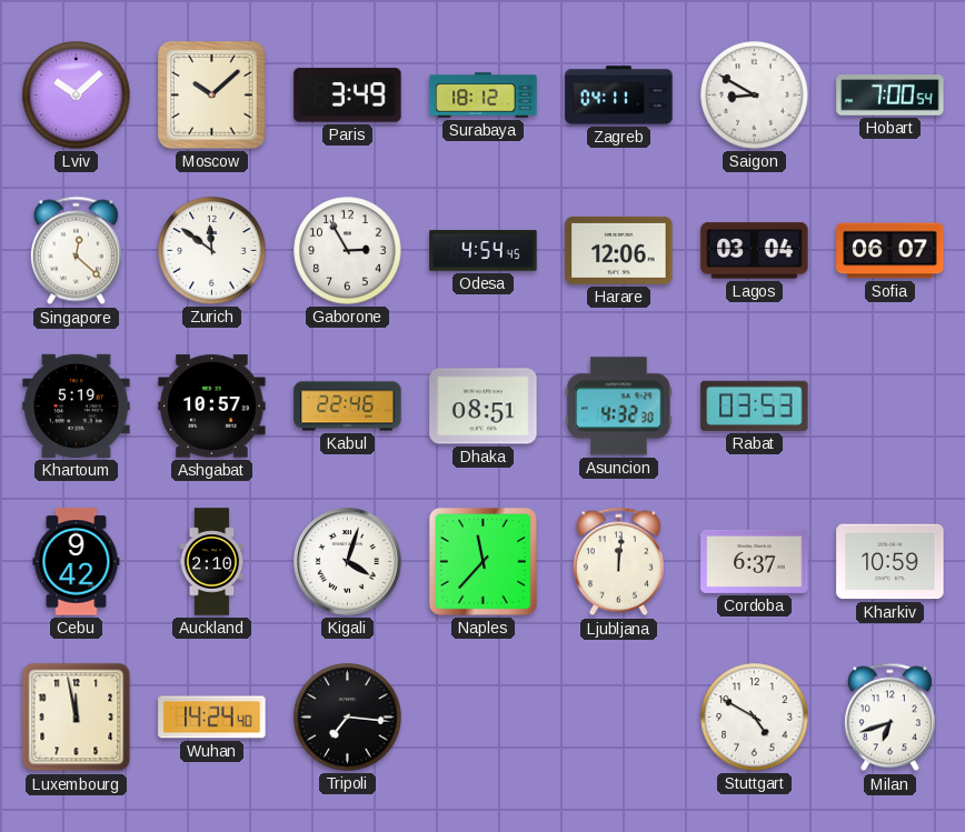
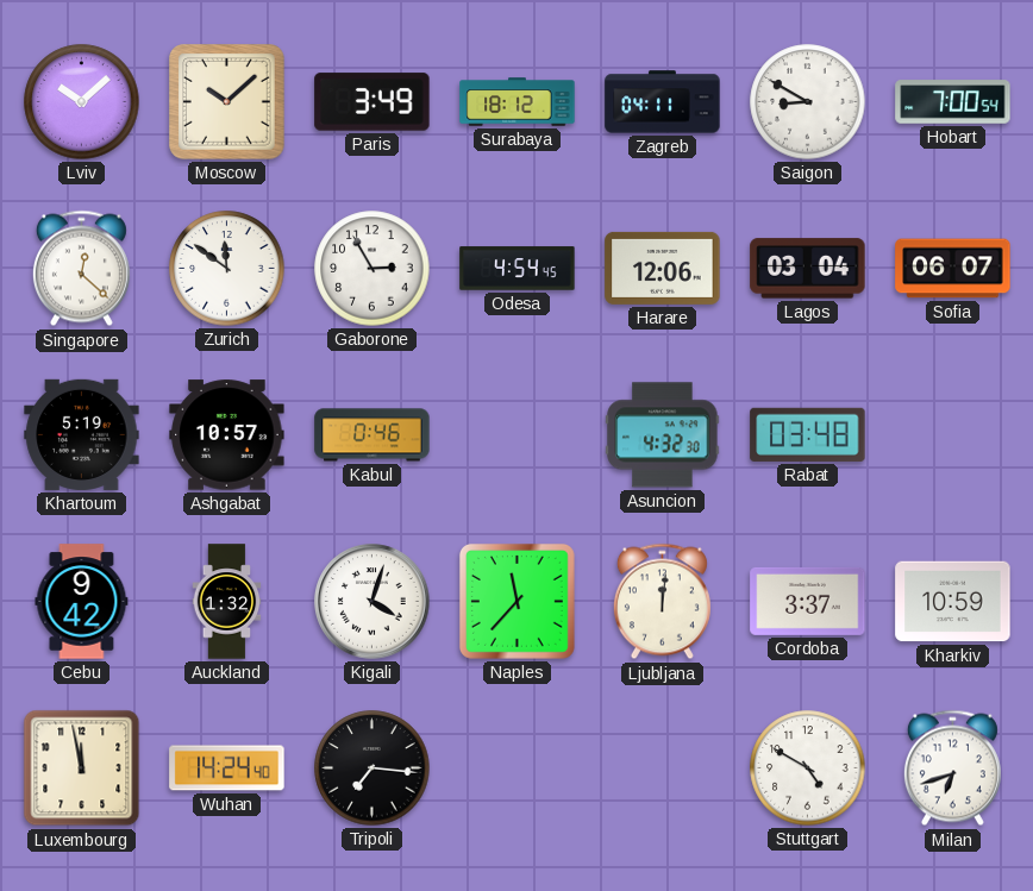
Kabul: 22:46 -> 0:46 (372, 435)
Dhaka: 08:51 -> none (484, 407)
Rabat: 03:53 -> 03:48 (808, 434)
Auckland: 2:10 -> 1:32 (227, 602)
Cordoba: 6:37 -> 3:37 (808, 601)
